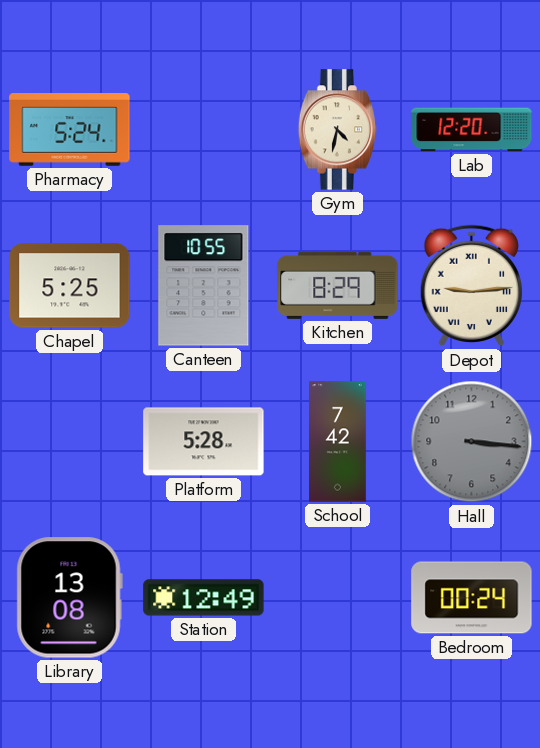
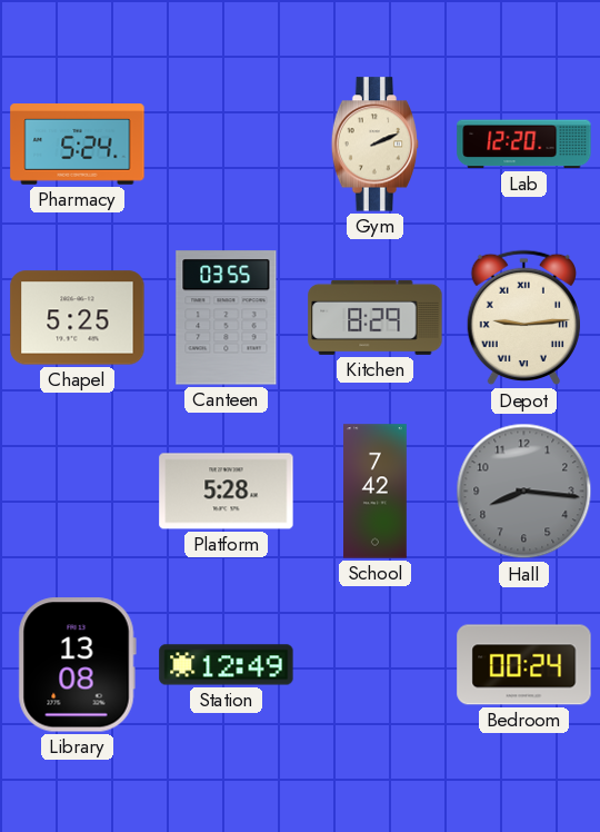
Gym: 4:32 -> 2:11 (376, 145)
Canteen: 10:55 -> 03:55 (227, 318)
Hall: 3:16 -> 8:16 (524, 492)
